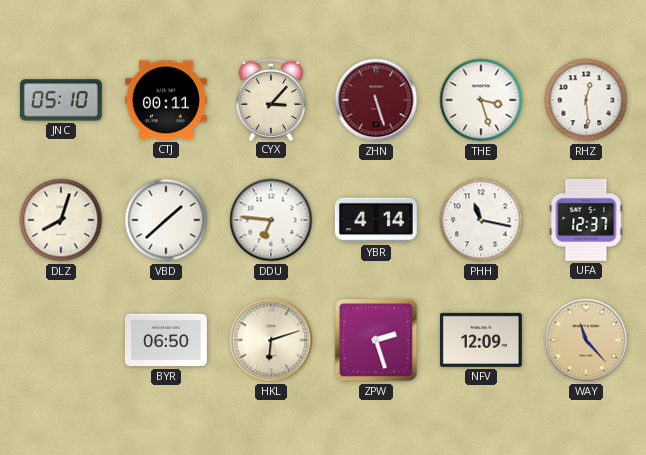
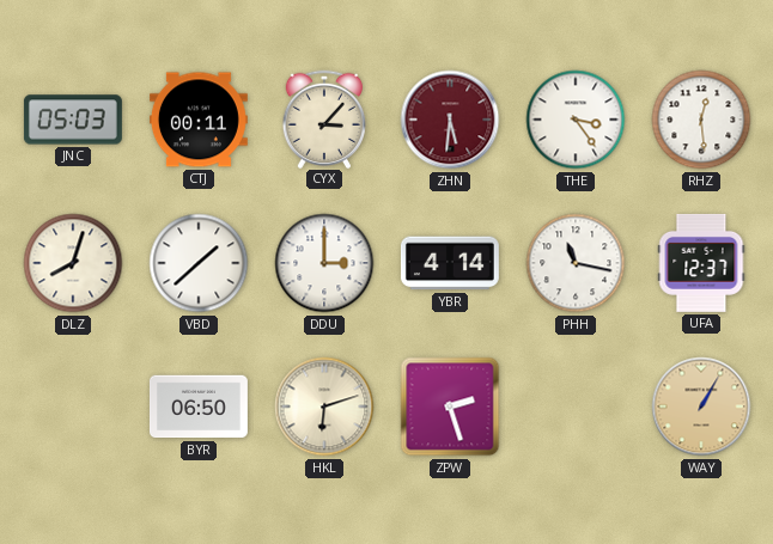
JNC: 05:10 -> 05:03 (73, 120)
ZHN: 5:27 -> 5:31 (450, 120)
THE: 3:27 -> 3:24 (576, 120)
DDU: 6:46 -> 3:00 (324, 263)
NFV: 12:09 -> none (481, 340)
WAY: 11:23 -> 1:05 (701, 407)
